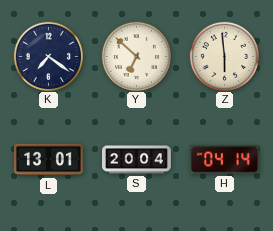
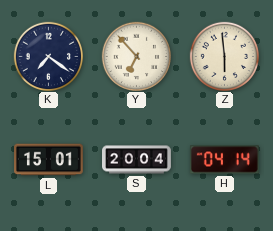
Y: 6:52 -> 6:53 (136, 56)
L: 13:01 -> 15:01 (49, 160)
